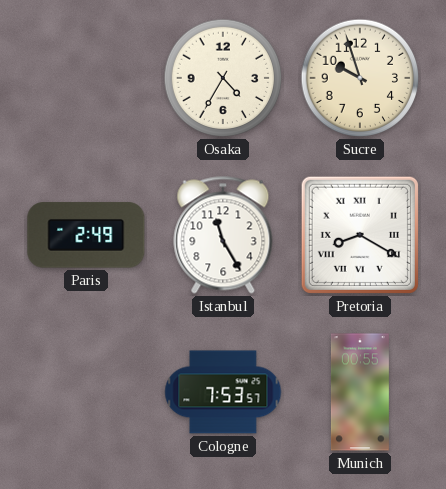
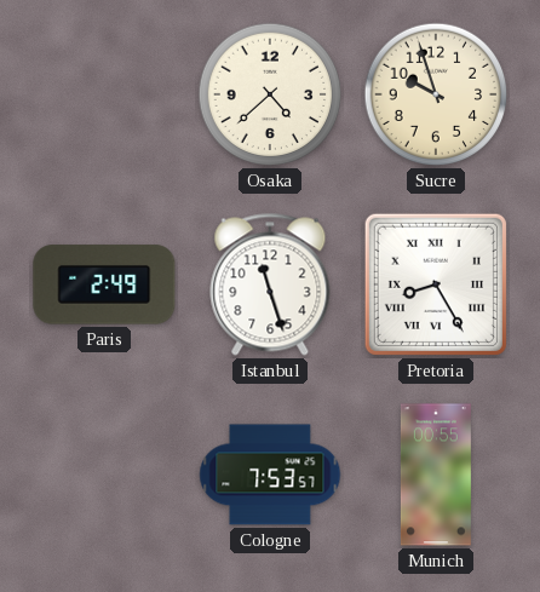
Osaka: 4:35 -> 4:38 (270, 94)
Istanbul: 11:25 -> 11:27 (270, 284)
Pretoria: 8:20 -> 8:25 (436, 284)
